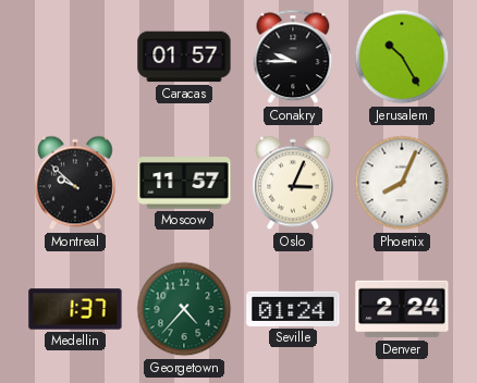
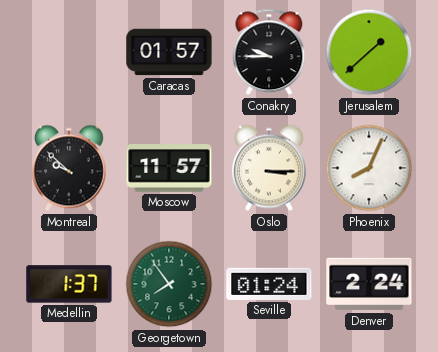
Jerusalem: 10:25 -> 1:38 (369, 52)
Oslo: 3:04 -> 3:15 (269, 168)
Georgetown: 4:37 -> 7:54 (169, 284)
